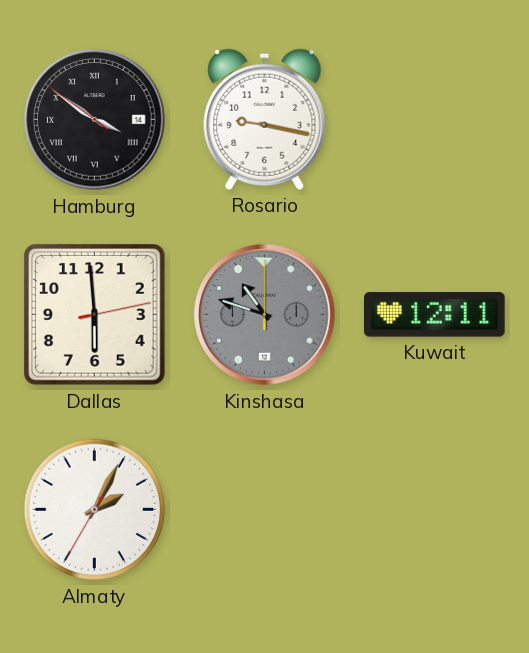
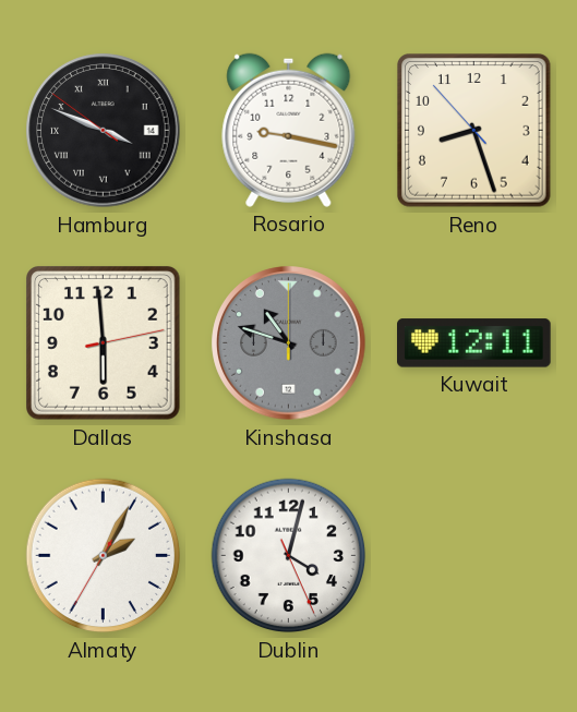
Hamburg: 3:50 -> 3:48 (104, 131)
Reno: none -> 8:26 (474, 131)
Dublin: none -> 4:02 (289, 556)
